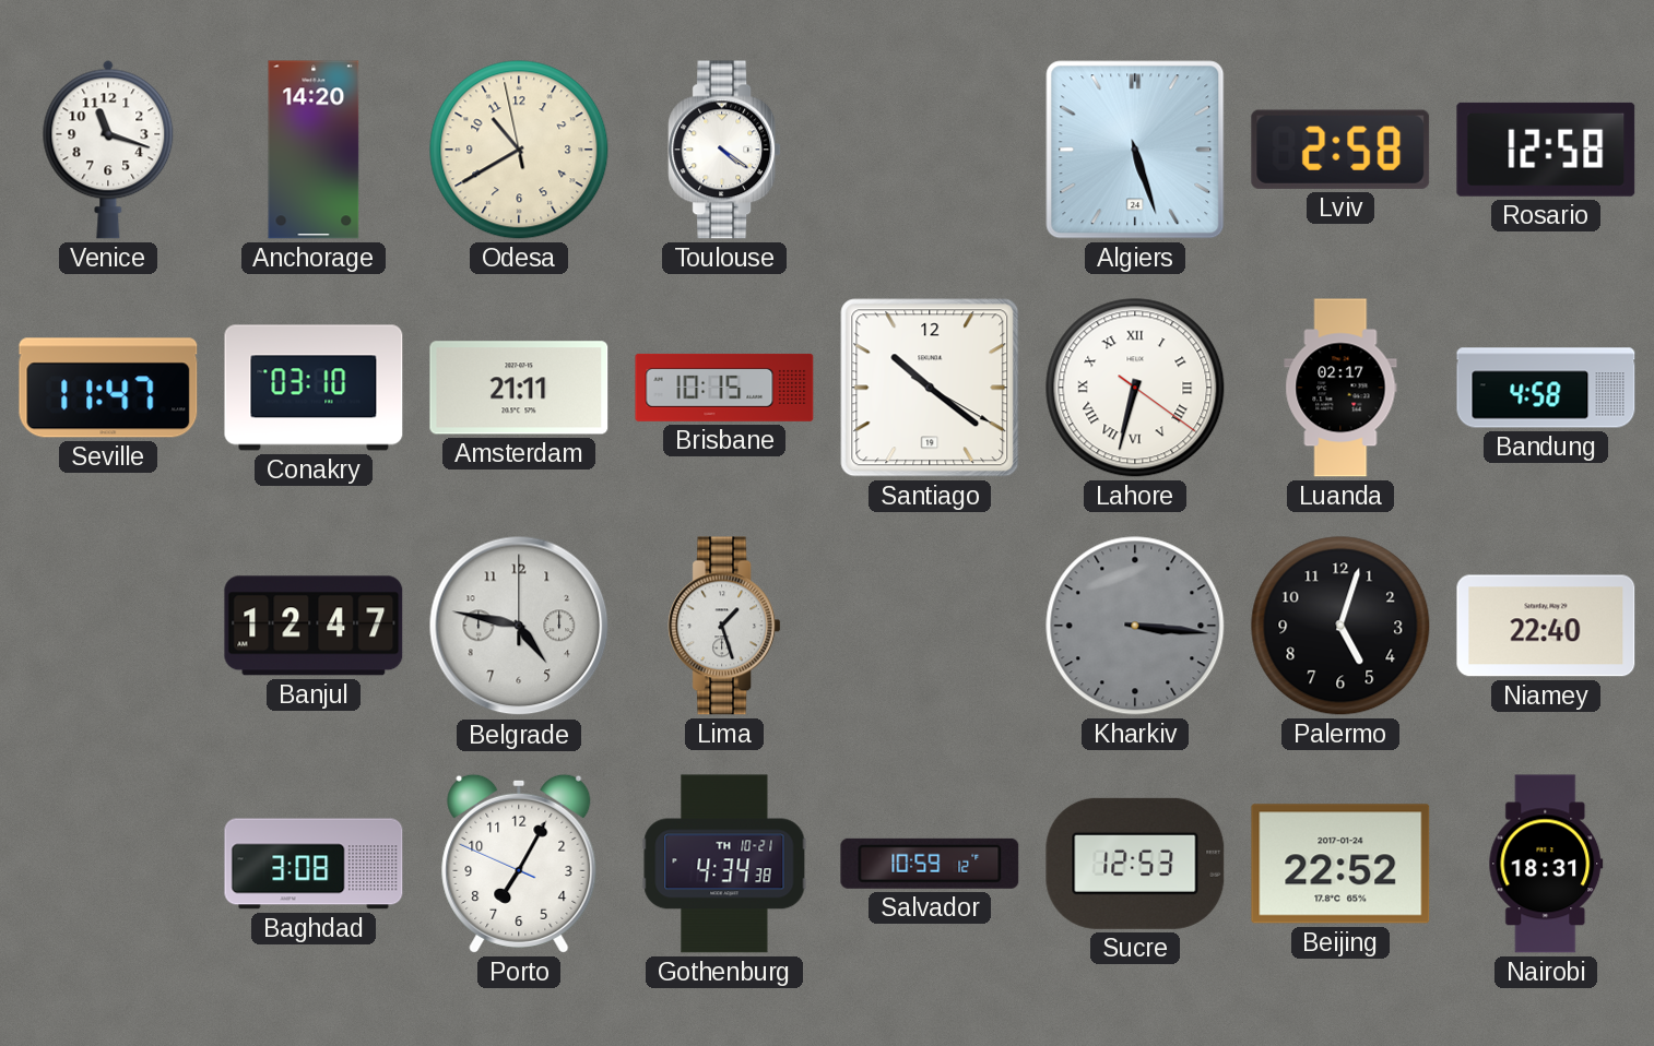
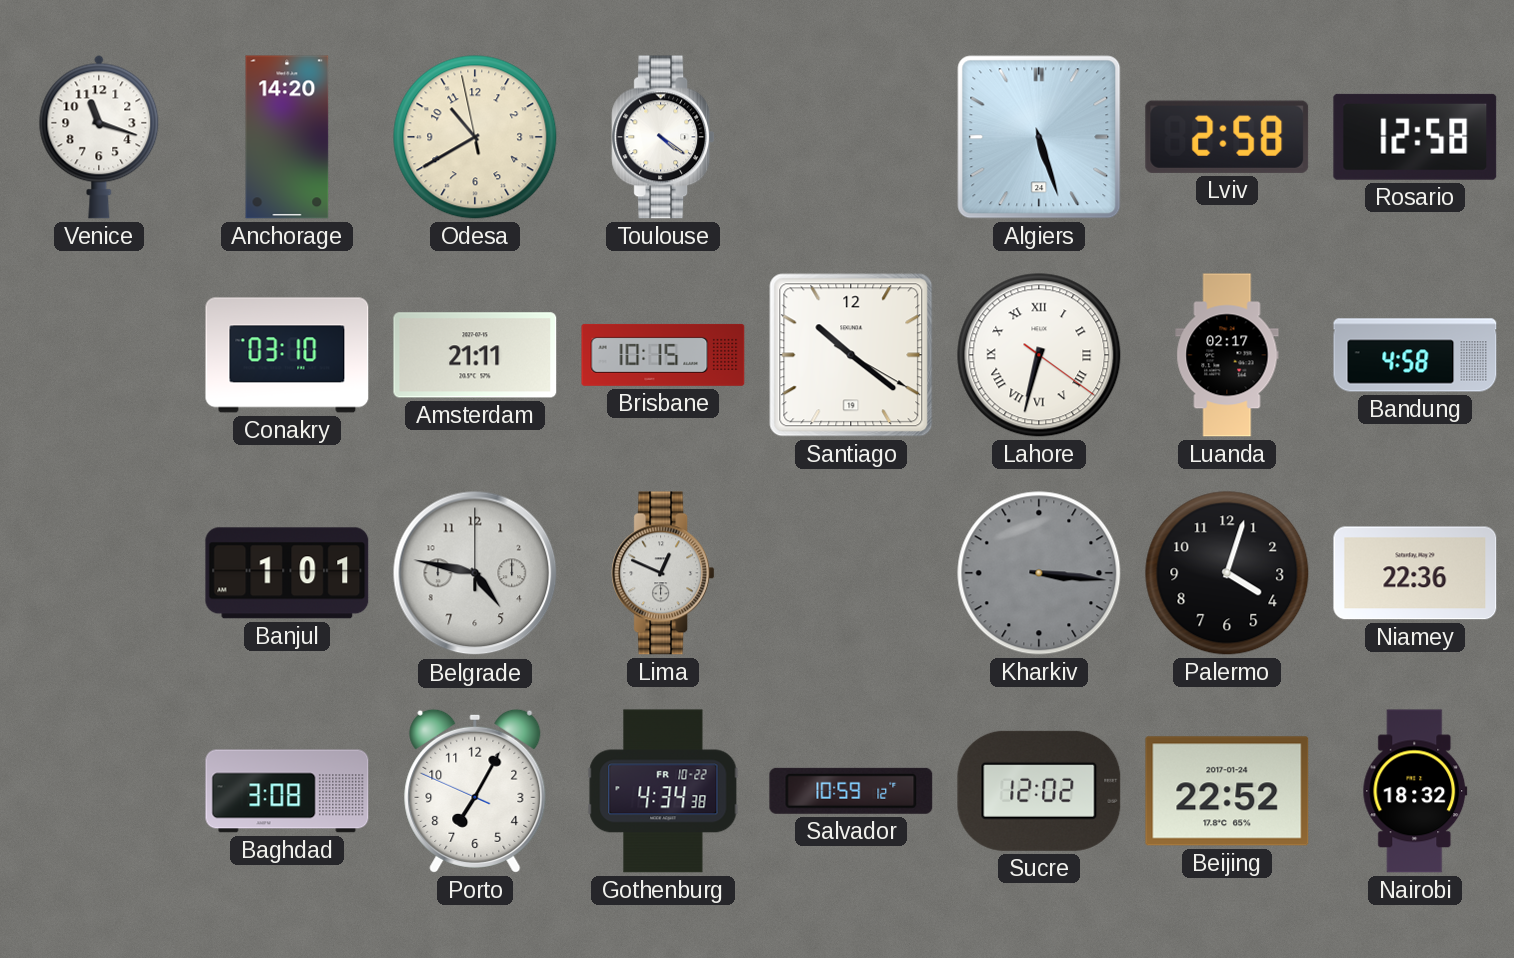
Seville: 11:47 -> none (108, 388)
Banjul: 12:47 -> 1:01 (287, 573)
Lima: 1:27 -> 12:49 (663, 573)
Palermo: 5:03 -> 4:03 (1227, 573)
Niamey: 22:40 -> 22:36 (1415, 573)
Gothenburg date: TH 10-21 -> FR 10-22 (663, 791)
Sucre: 12:53 -> 12:02 (1039, 791)
Nairobi: 18:31 -> 18:32 (1415, 791)
